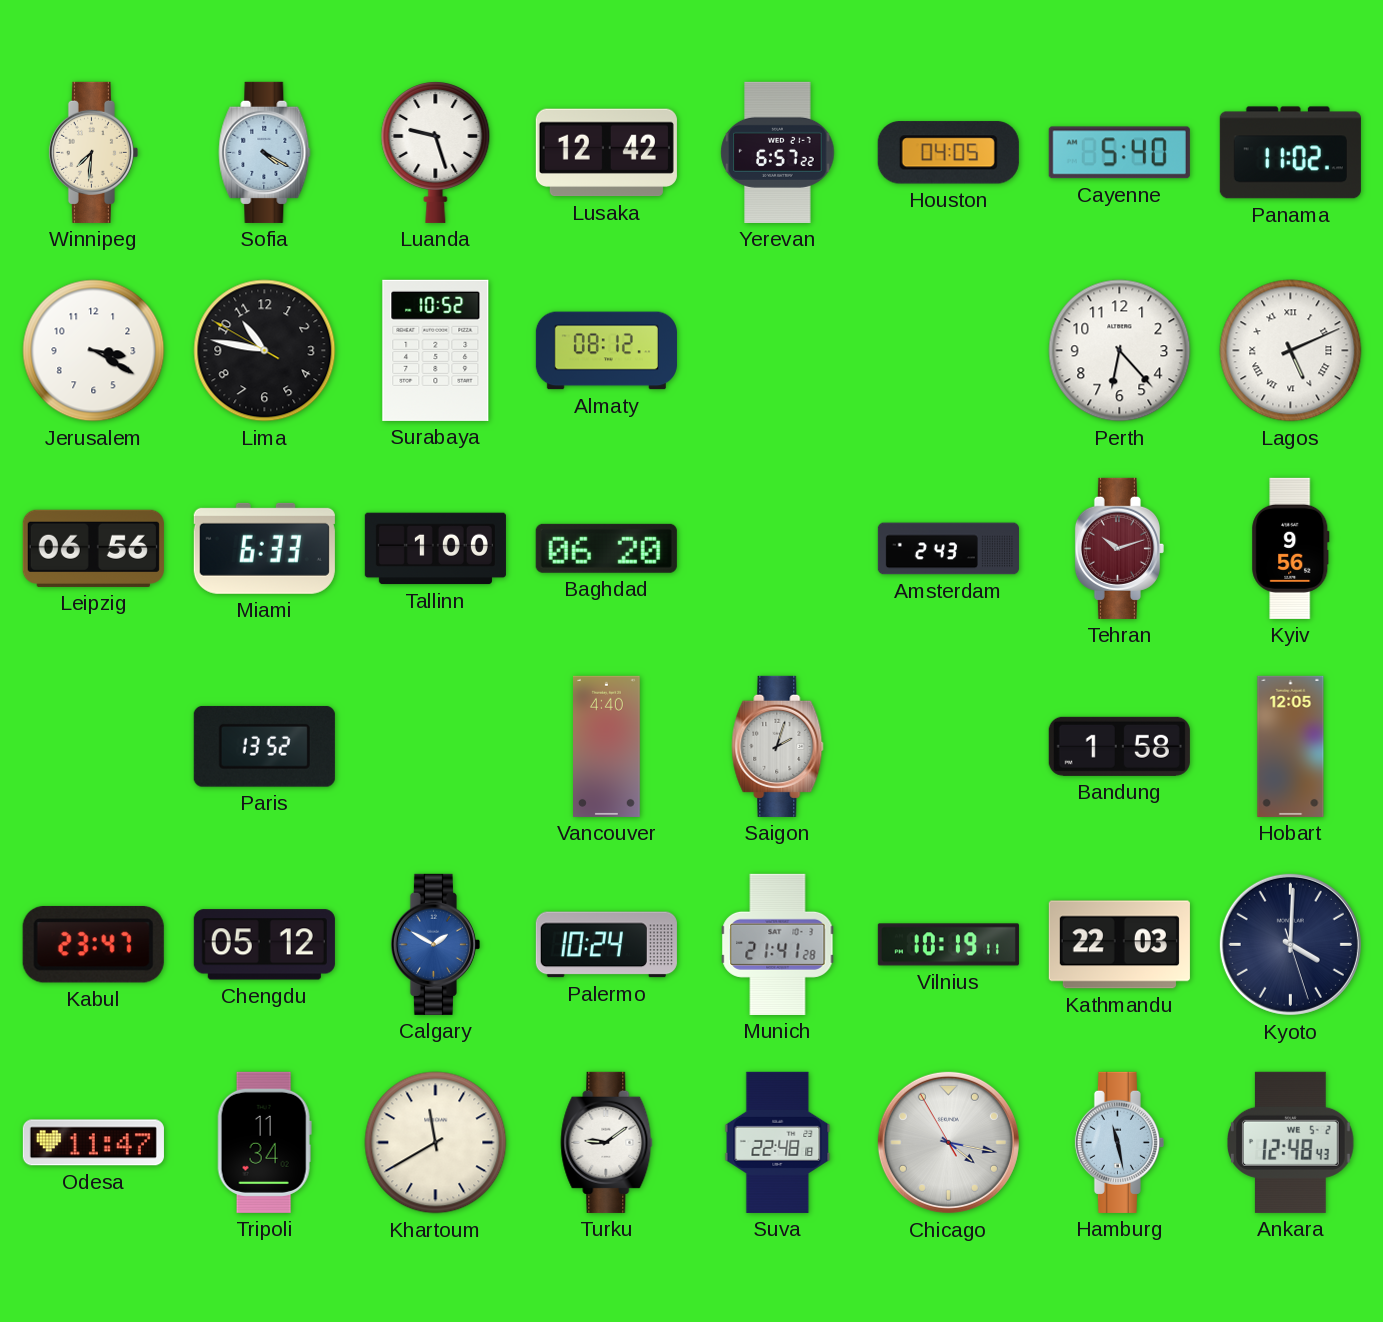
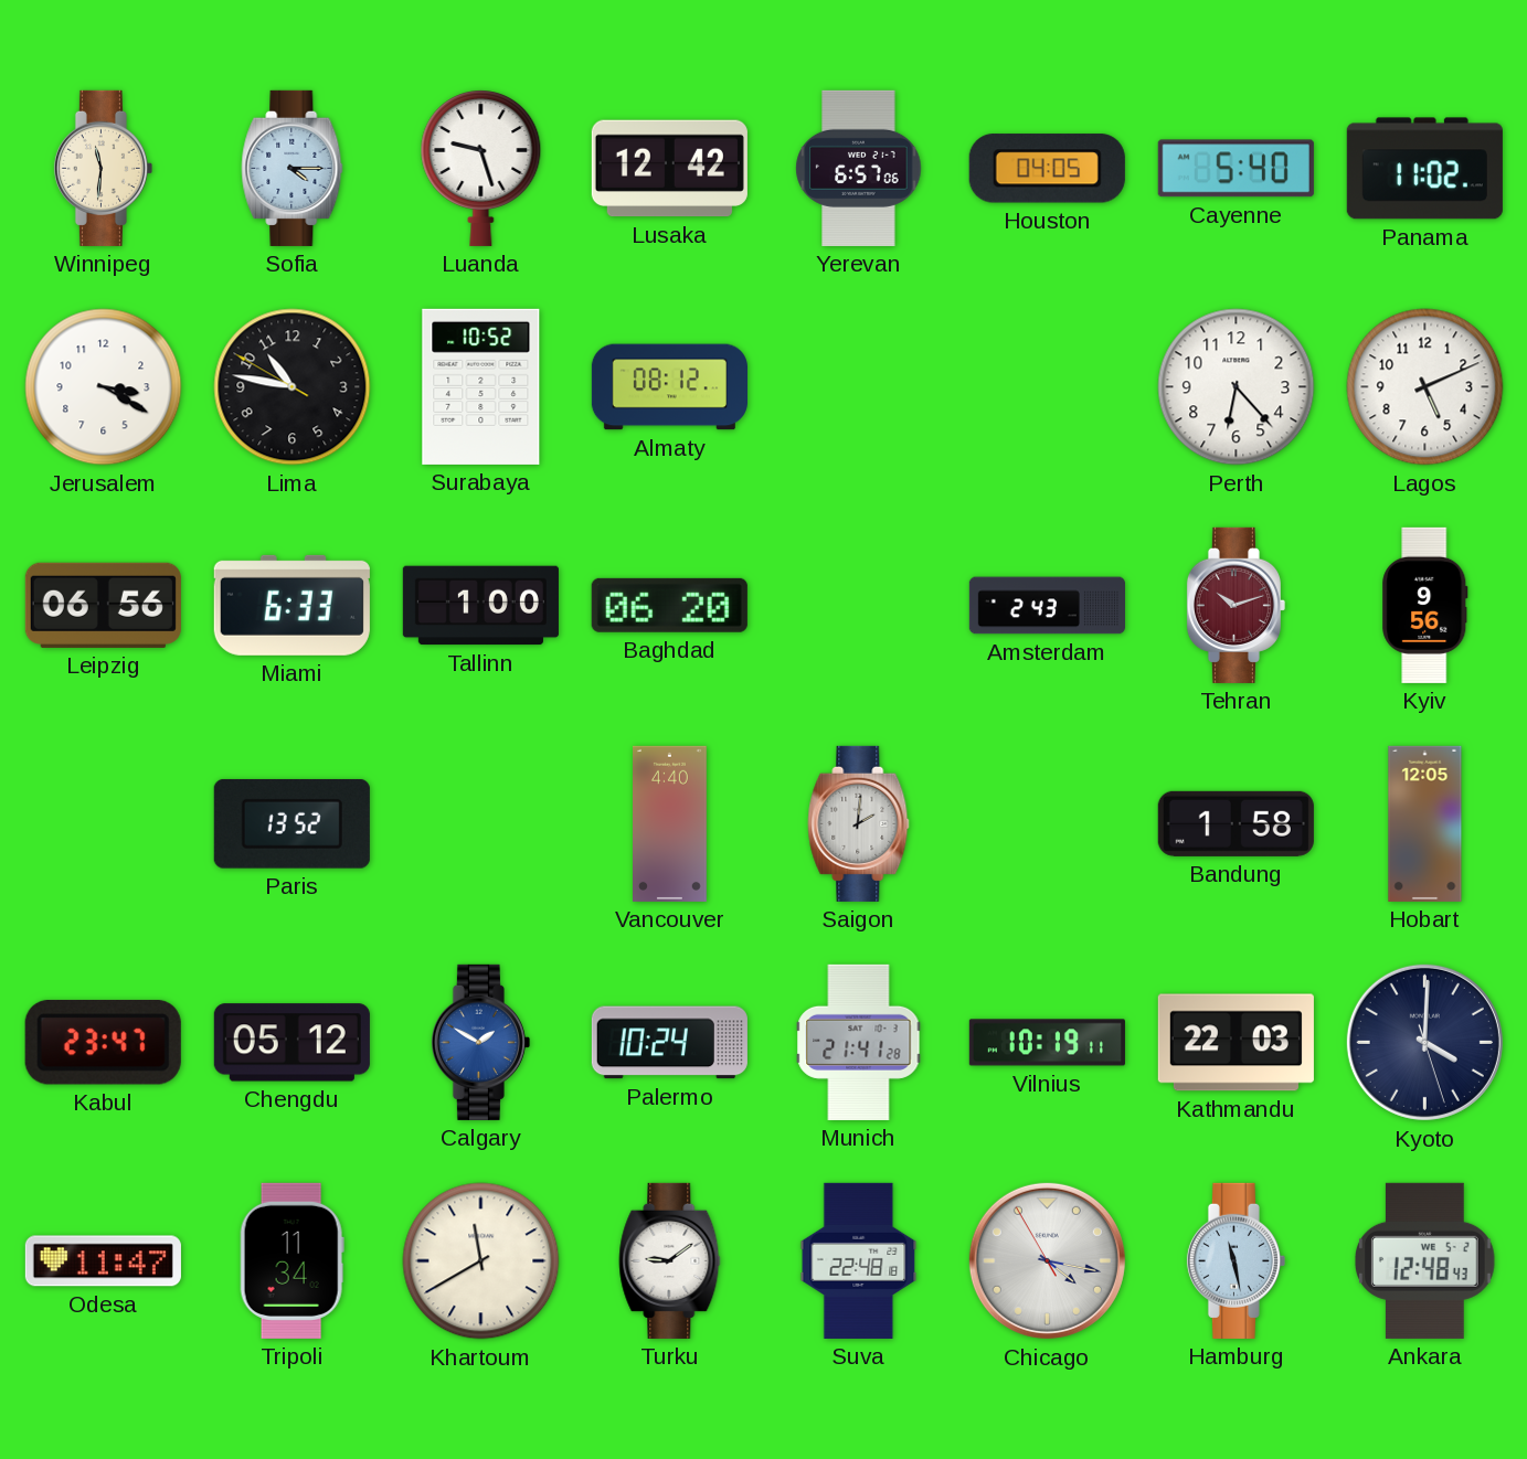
Winnipeg: 7:31 -> 11:31 (103, 168)
Sofia: 4:20 -> 4:15 (293, 168)
Yerevan: 6:57:22 -> 6:57:06 (859, 168)
Lagos numerals: Roman -> Arabic (1425, 387)
Saigon: 2:03 -> 2:01 (859, 823)
